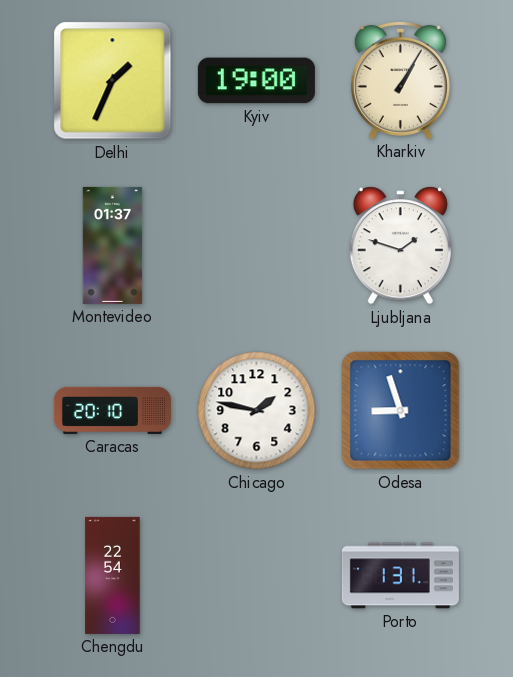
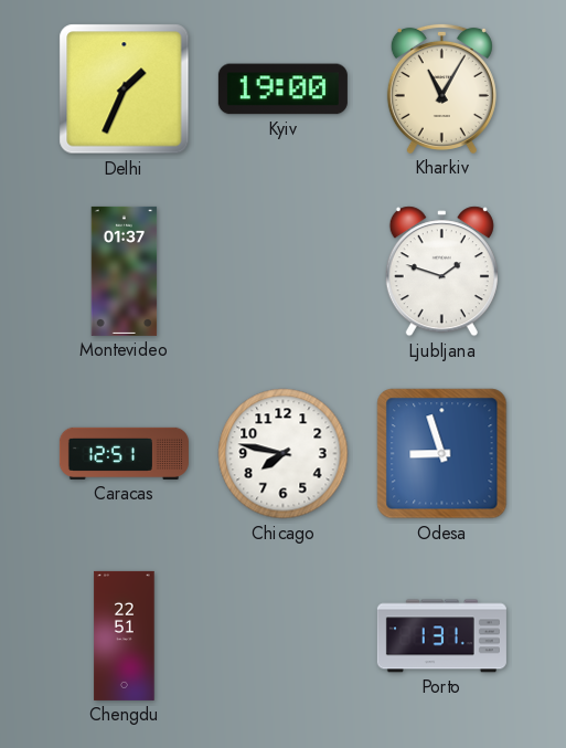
Kharkiv: 1:05 -> 11:05 (441, 88)
Caracas: 20:10 -> 12:51 (124, 453)
Chicago: 1:47 -> 7:47 (284, 454)
Chengdu: 22:54 -> 22:51 (125, 635)
